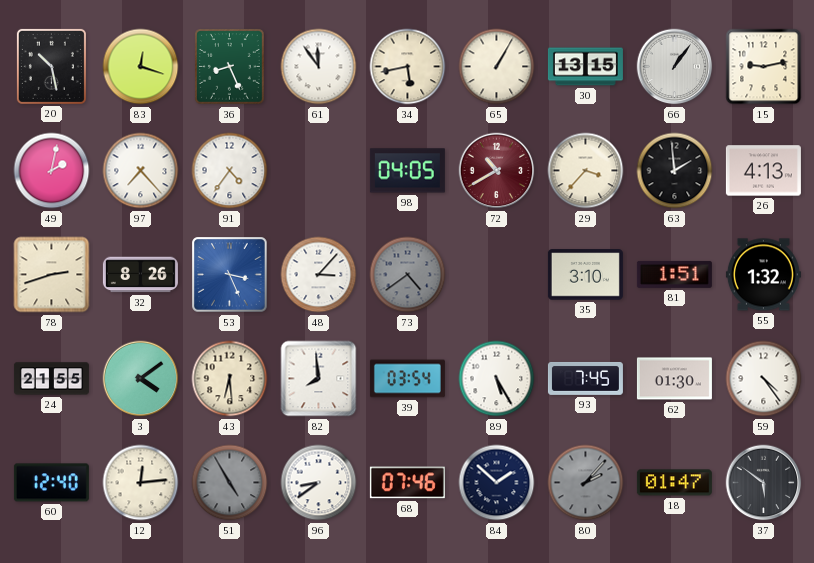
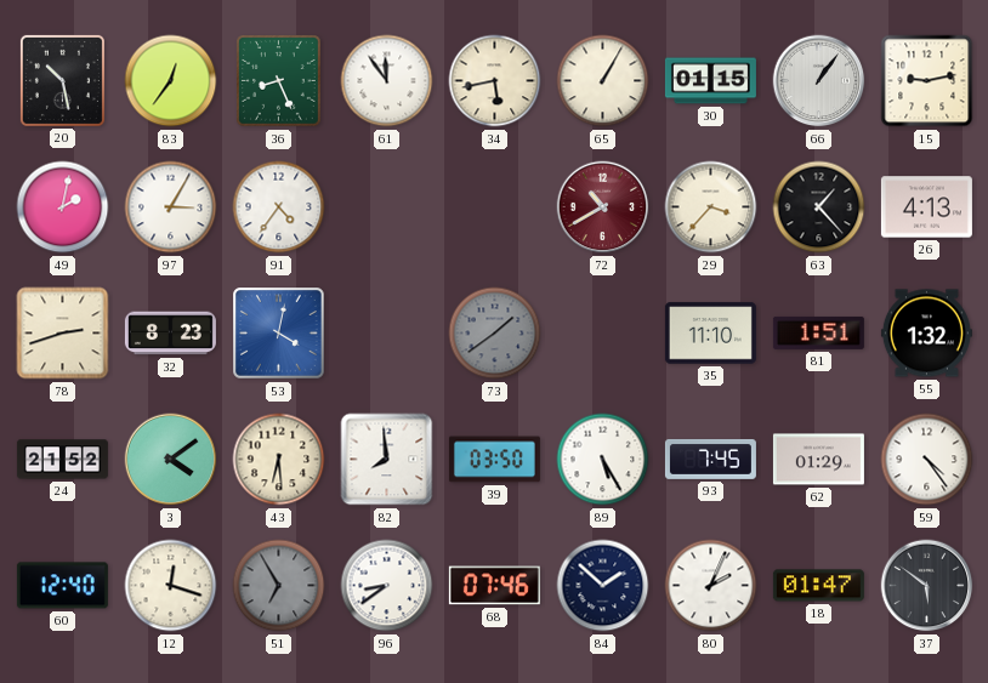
83: 12:18 -> 12:36 (171, 81)
30: 13:15 -> 01:15 (710, 81)
97: 7:23 -> 3:05 (171, 207)
98: 04:05 -> none (407, 171)
63: 1:59 -> 1:23 (819, 207)
32: 8:26 -> 8:23 (170, 334)
53: 3:26 -> 4:02 (279, 334)
48: 3:07 -> none (319, 275)
73: 4:39 -> 1:39 (495, 334)
35: 3:10 -> 11:10 (710, 334)
24: 21:55 -> 21:52 (62, 460)
39: 03:54 -> 03:50 (494, 460)
62: 01:30 -> 01:29 (818, 460)
12: 12:14 -> 12:18 (171, 586)
51: 4:55 -> 6:55 (279, 586)
80: 2:07 -> 2:04 (711, 586)
80 dial: grey -> white (711, 586)
